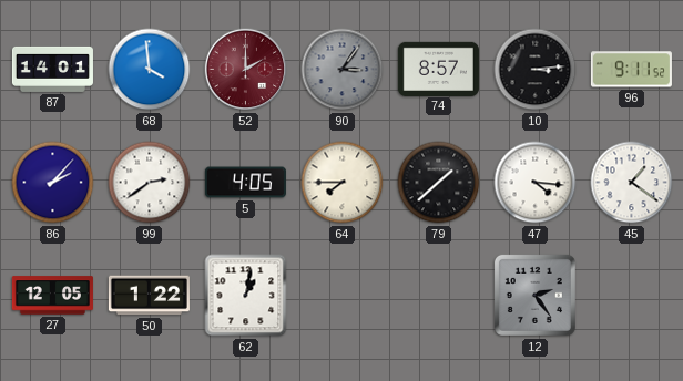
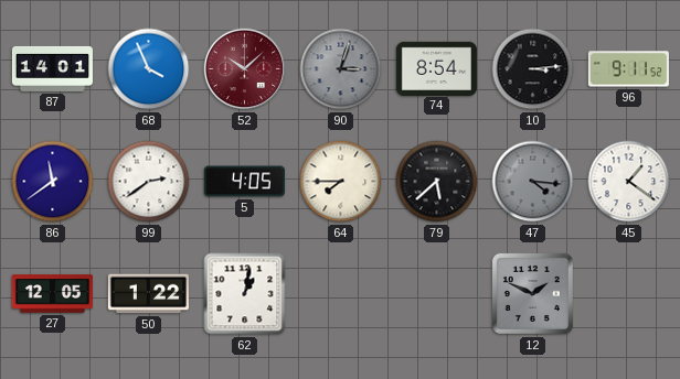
68: 3:59 -> 3:56 (149, 69)
52: 2:00 -> 10:08 (245, 69)
90: 3:06 -> 3:03 (341, 69)
74: 8:57 -> 8:54 (436, 68)
86: 2:07 -> 11:39 (53, 182)
79: 1:38 -> 5:38 (437, 182)
47 dial: white -> grey (533, 182)
12: 2:24 -> 1:49 (532, 293)
